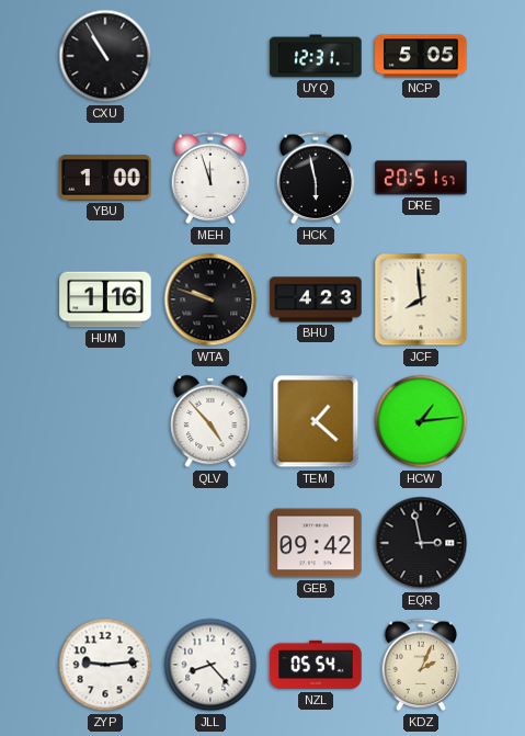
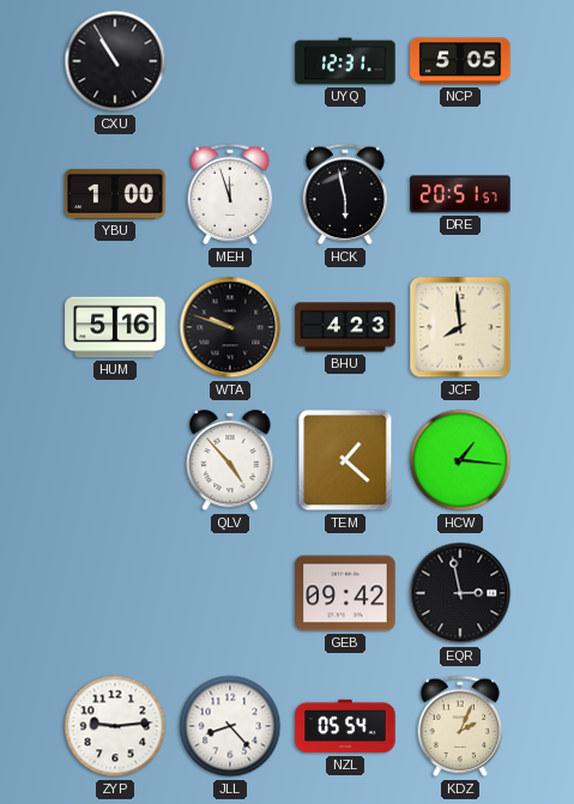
HUM: 1:16 -> 5:16 (115, 327)
HCW: 1:14 -> 1:16 (460, 460)
